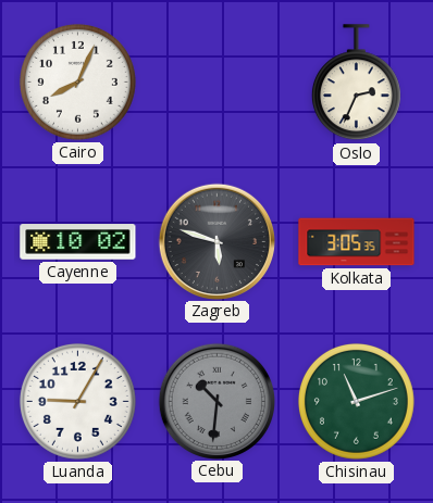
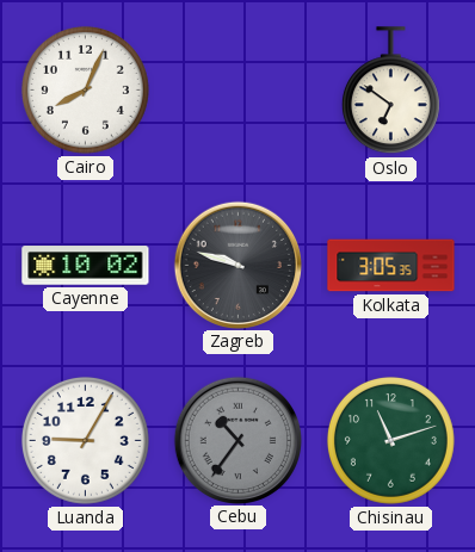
Oslo: 2:34 -> 6:51 (390, 91)
Zagreb: 5:48 -> 9:48 (237, 265)
Cebu: 10:31 -> 10:36 (237, 440)
